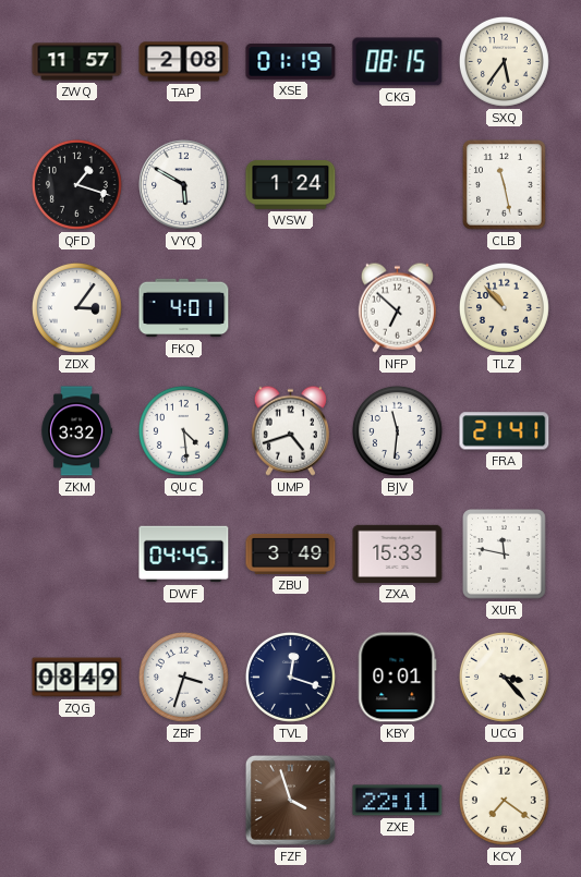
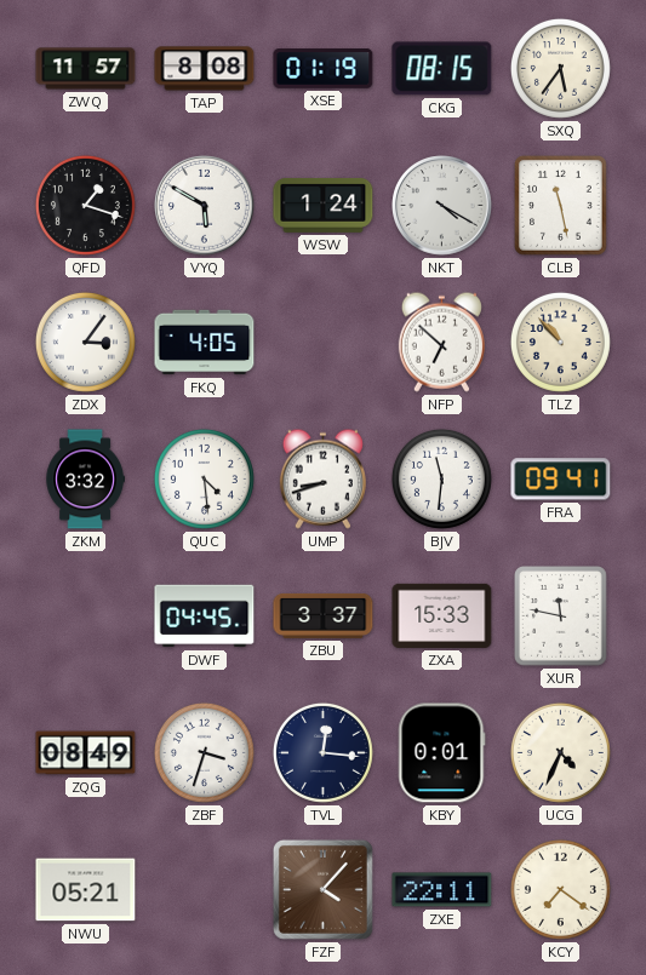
TAP: 2:08 -> 8:08 (205, 69)
NKT: none -> 4:20 (442, 206)
FKQ: 4:01 -> 4:05 (205, 343)
UMP: 4:42 -> 8:42 (322, 478)
FRA: 21:41 -> 09:41 (561, 480)
ZBU: 3:49 -> 3:37 (324, 615)
TVL: 12:18 -> 12:16 (322, 752)
UCG: 3:23 -> 4:34 (560, 752)
NWU: none -> 05:21 (86, 890)
FZF: 3:57 -> 4:07 (322, 889)
